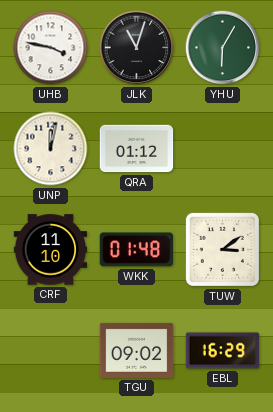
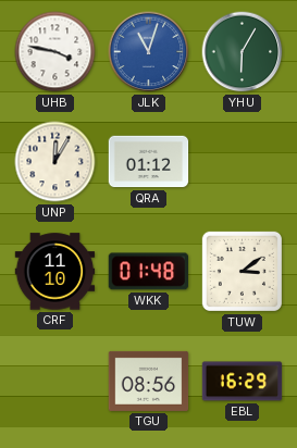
JLK dial: black -> blue (149, 52)
UNP: 12:02 -> 12:05 (55, 162)
TGU: 09:02 -> 08:56 (149, 381)
